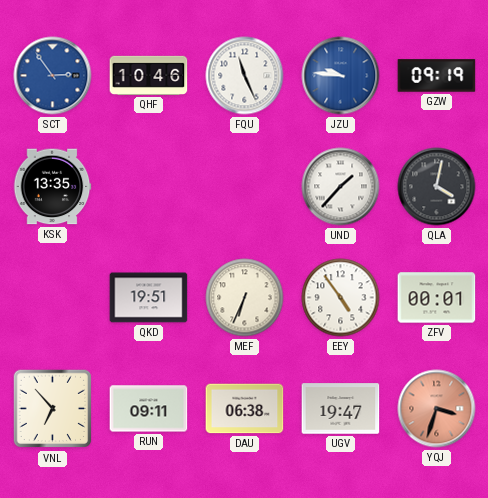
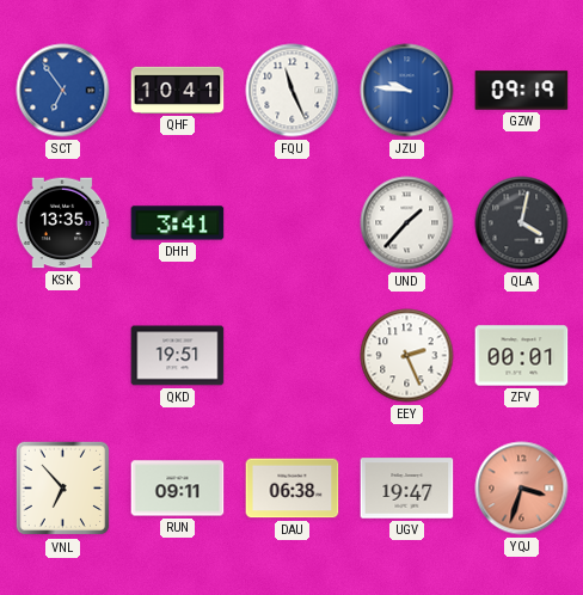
SCT: 2:54 -> 6:54 (63, 91)
QHF: 10:46 -> 10:41 (178, 90)
DHH: none -> 3:41 (178, 223)
MEF: 6:34 -> none (245, 298)
EEY: 4:54 -> 2:26 (407, 356)
